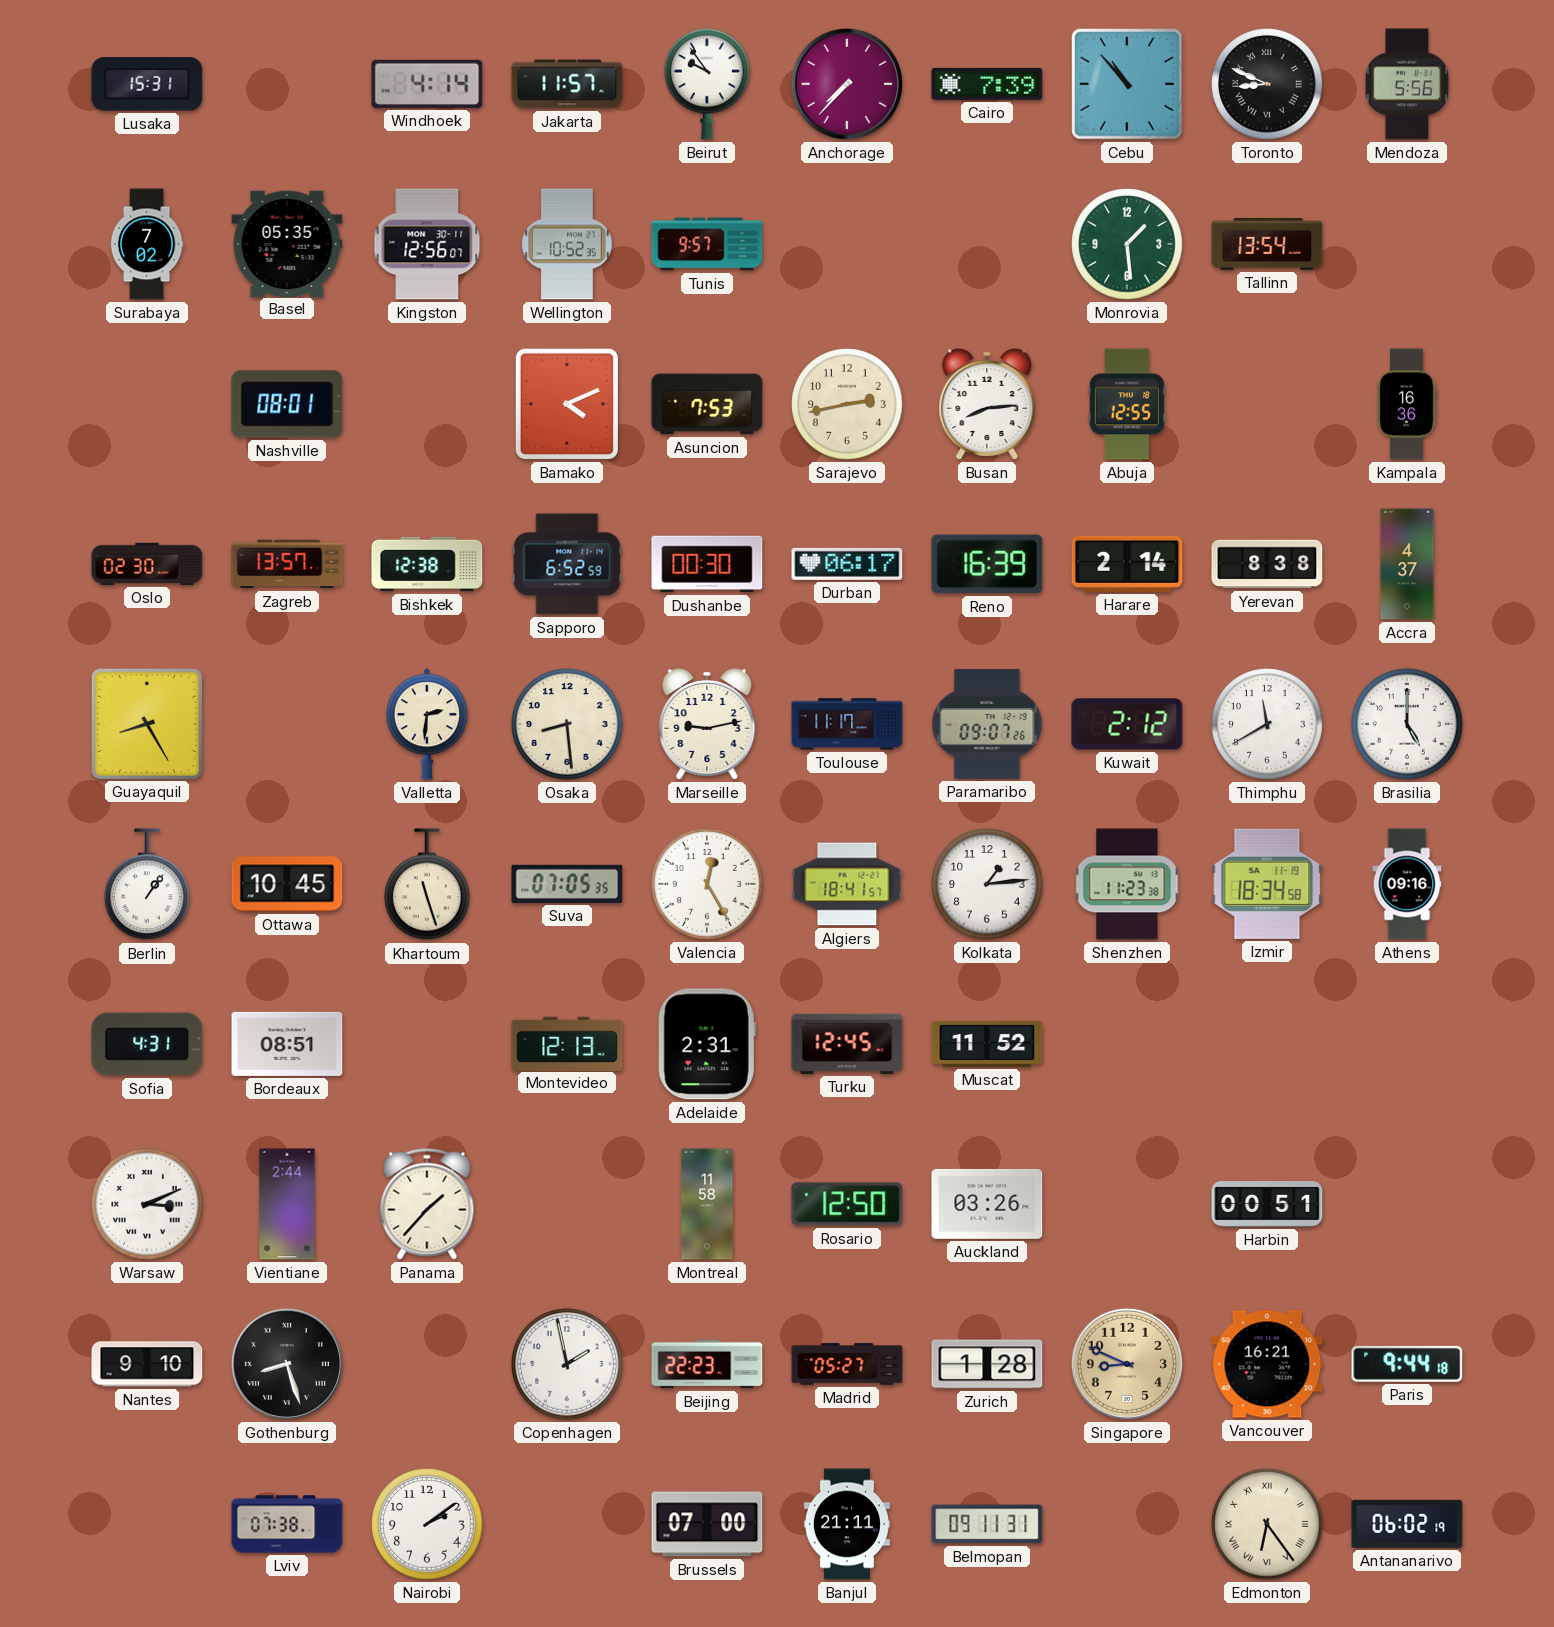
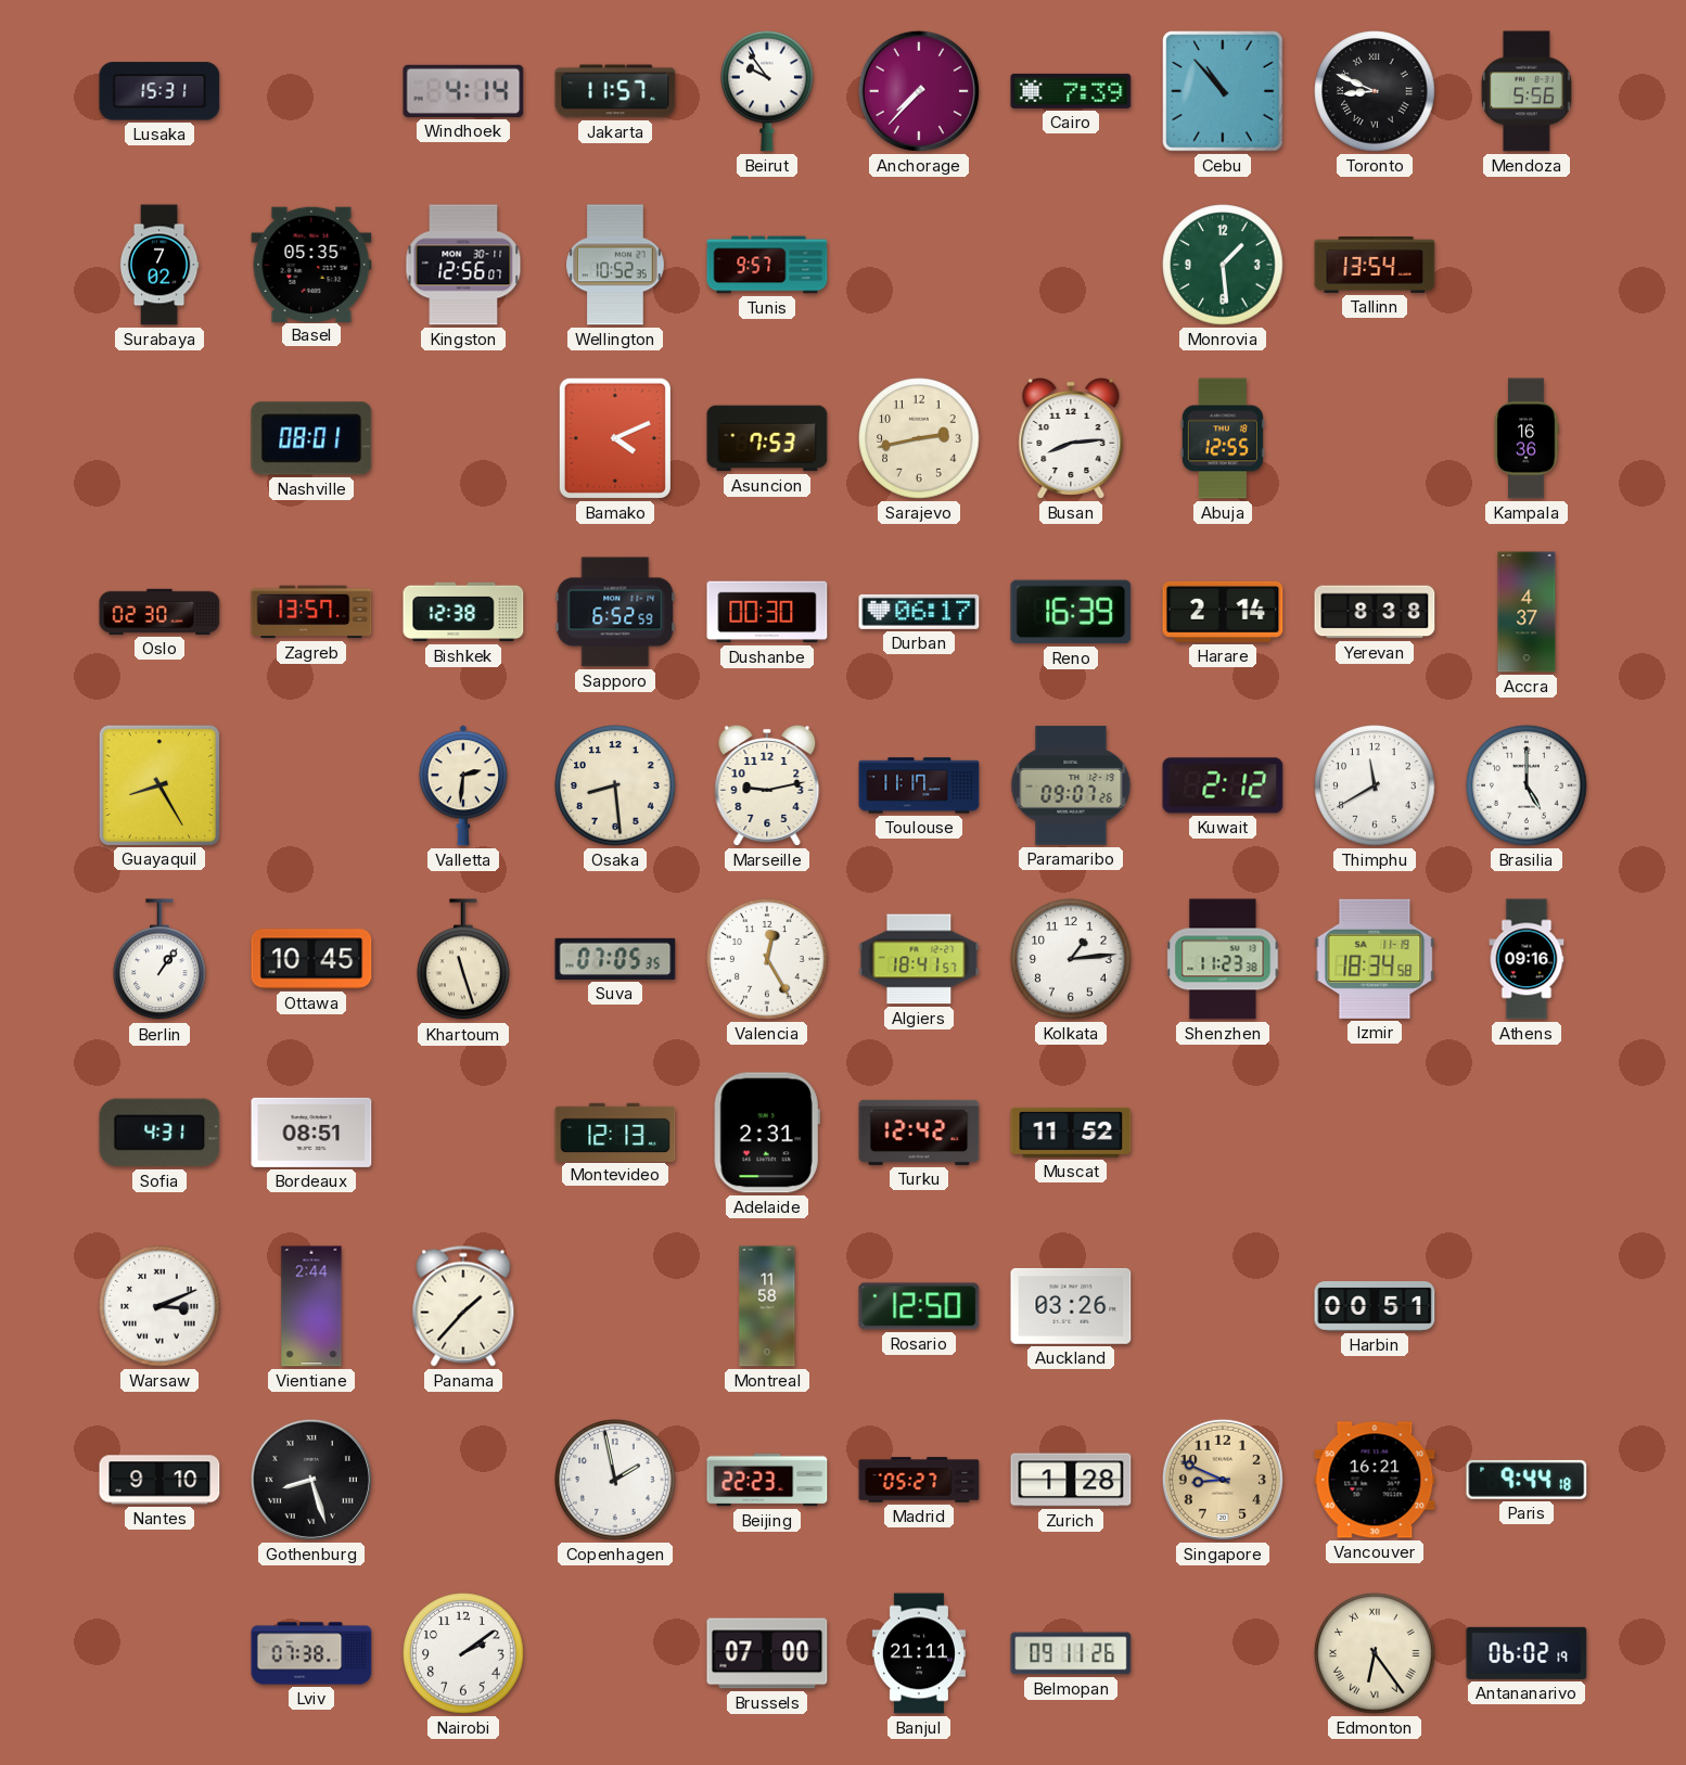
Turku: 12:45 -> 12:42 (919, 1133)
Belmopan: 09:11:31 -> 09:11:26 (1071, 1653)
